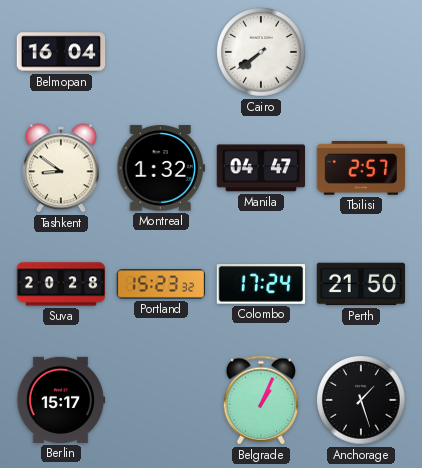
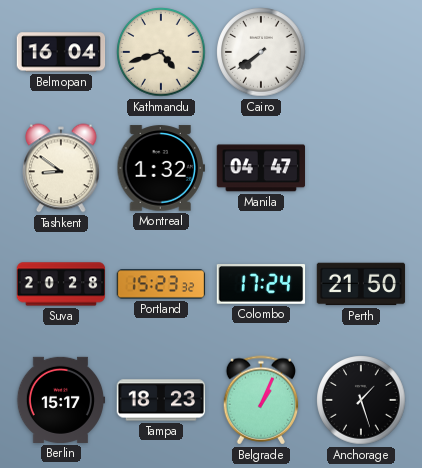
Kathmandu: none -> 4:42 (161, 52)
Tbilisi: 2:57 -> none (361, 169)
Tampa: none -> 18:23 (161, 400)
